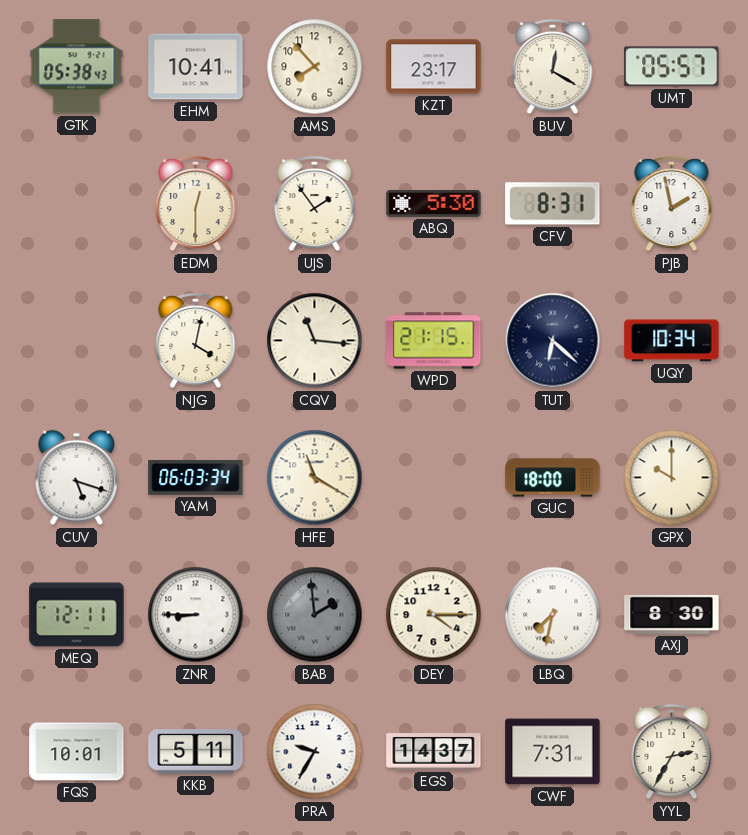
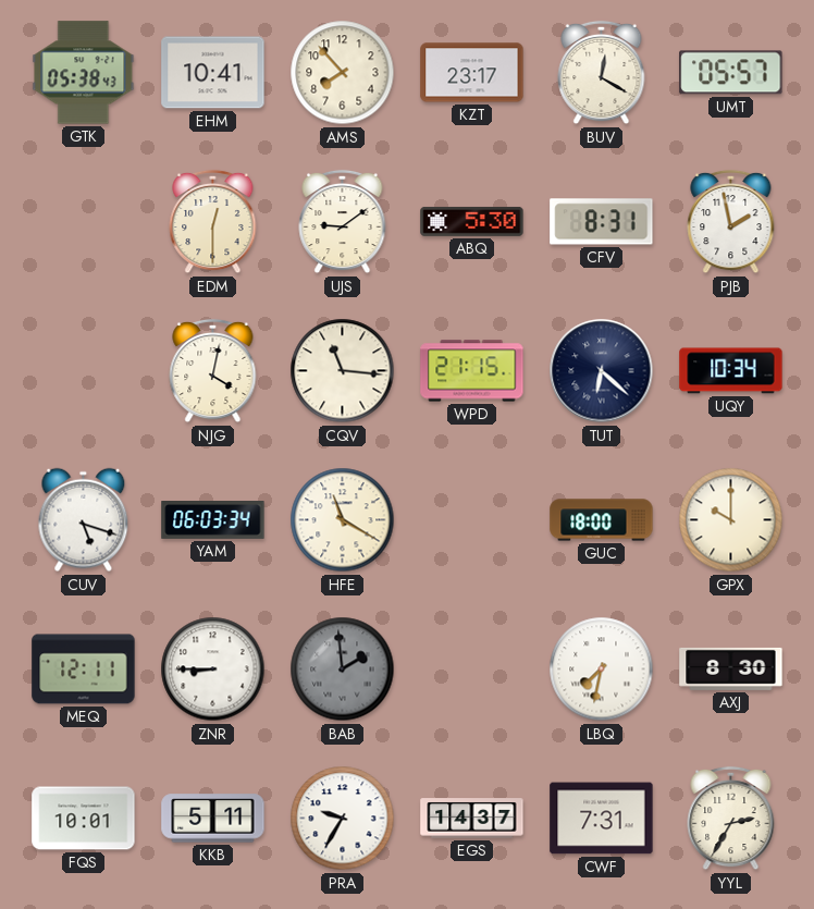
UJS: 1:54 -> 9:09 (343, 222)
DEY: 4:15 -> none (434, 615)
